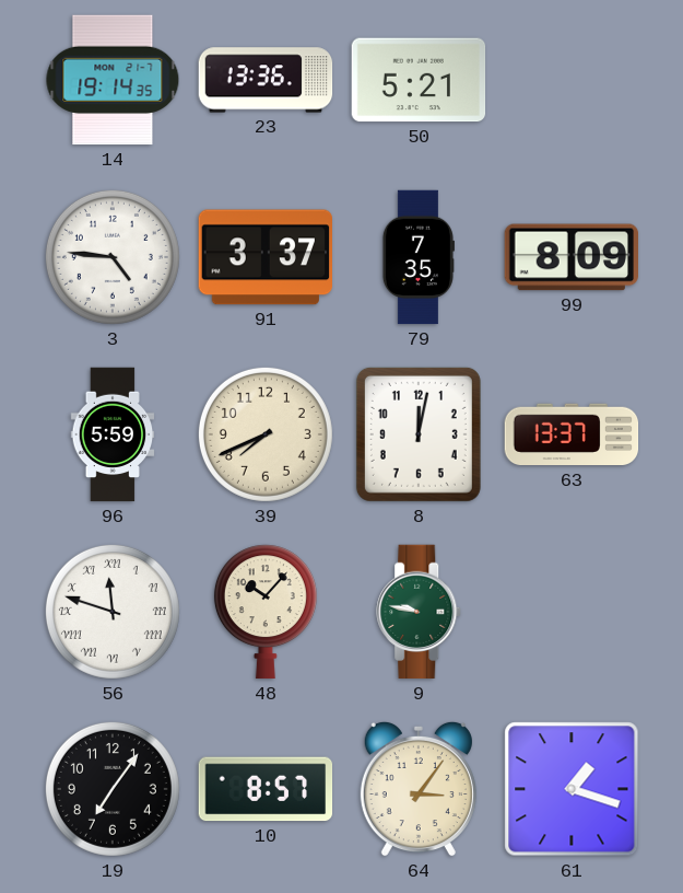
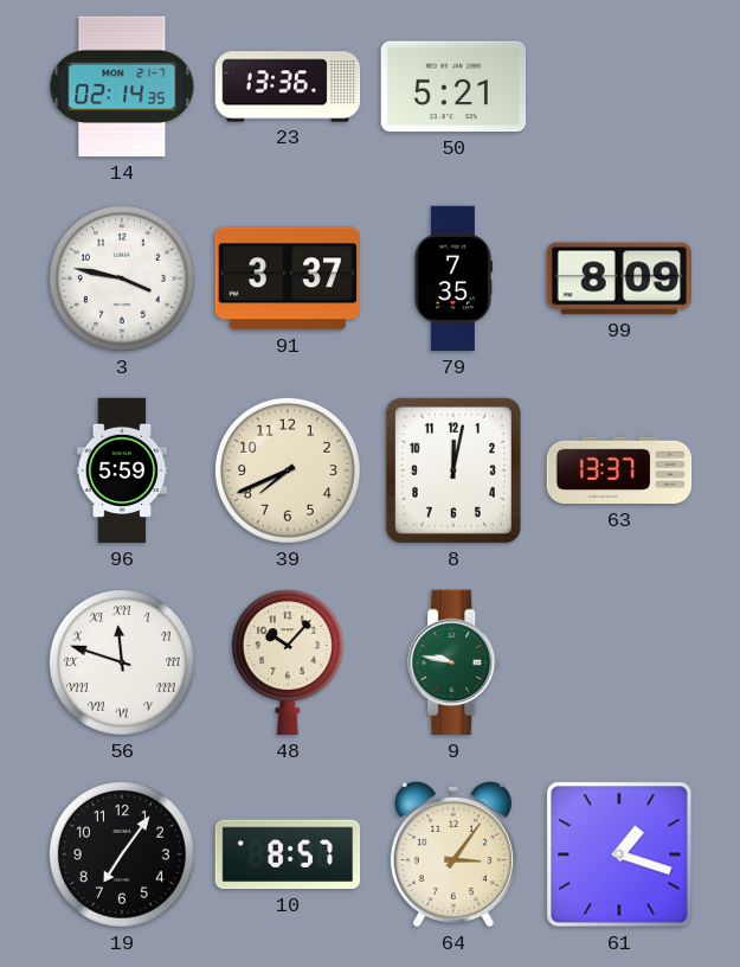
14: 19:14 -> 02:14 (122, 87)
3: 4:46 -> 3:47 (122, 278)
